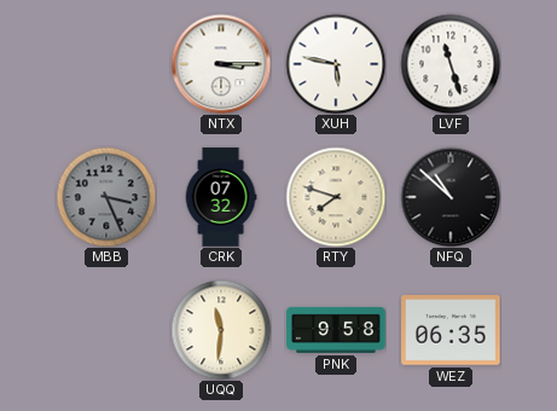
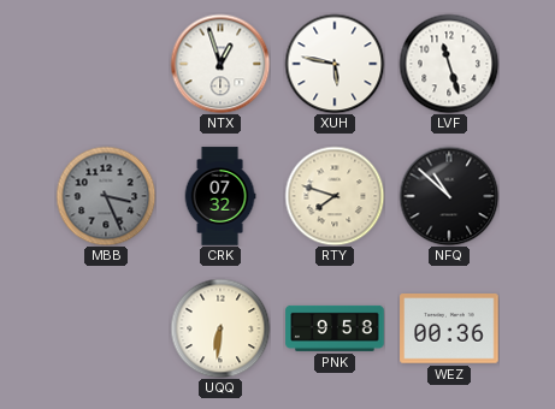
NTX: 3:15 -> 12:57 (220, 64)
UQQ: 11:31 -> 6:31 (220, 328)
WEZ: 06:35 -> 00:36 (449, 330)
